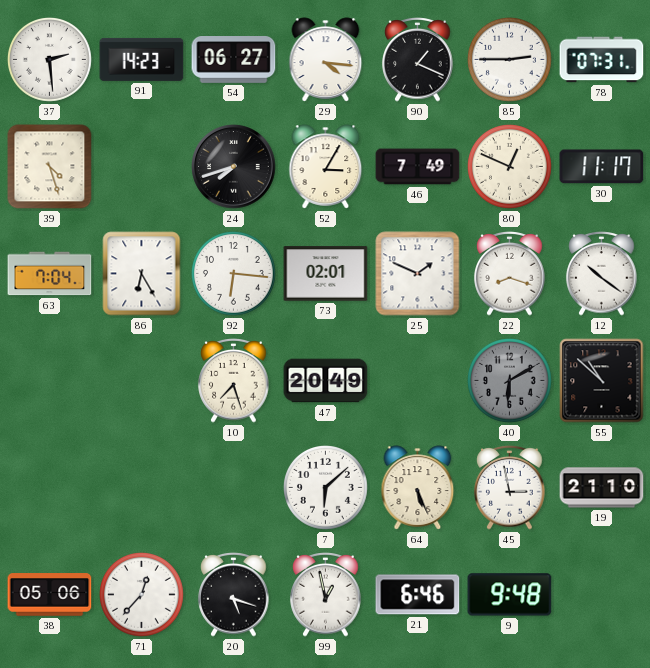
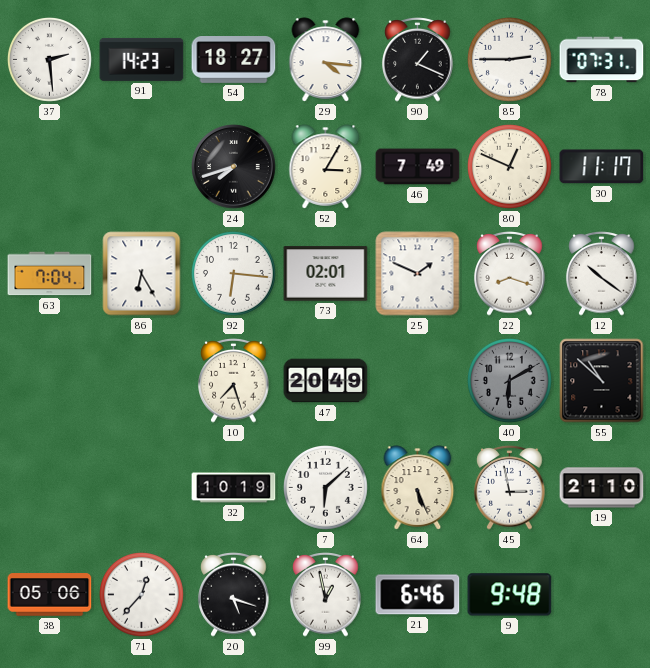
54: 06:27 -> 18:27 (234, 60)
39: 4:27 -> none (50, 167)
32: none -> 10:19 (234, 488)
